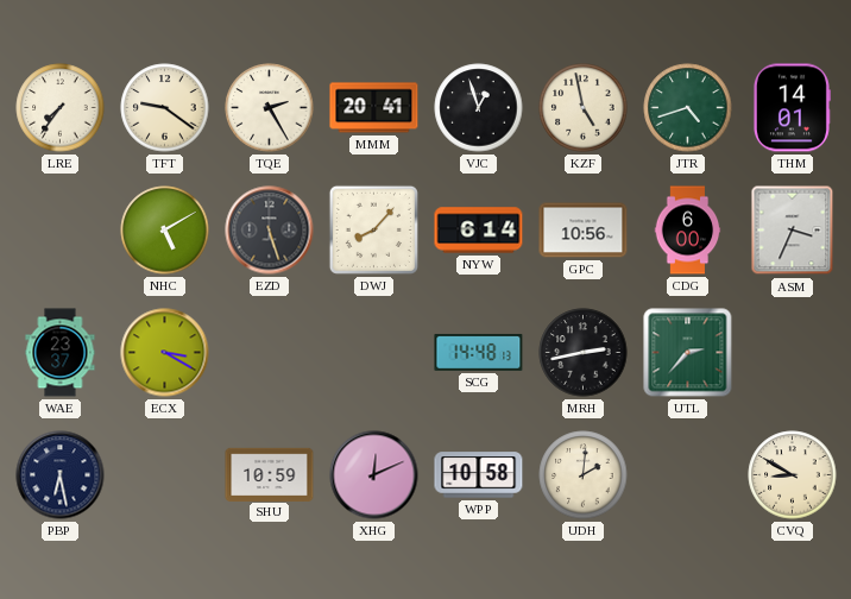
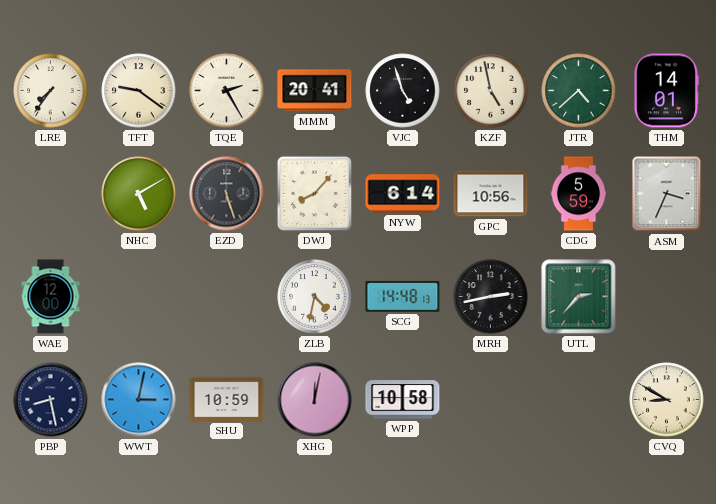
VJC: 12:57 -> 4:57 (403, 91)
JTR: 4:42 -> 4:38 (579, 91)
CDG: 6:00 -> 5:59 (579, 194)
WAE: 23:37 -> 12:00 (51, 297)
ECX: 3:20 -> none (165, 353)
ZLB: none -> 4:32 (315, 297)
PBP: 6:28 -> 8:28 (51, 400)
WWT: none -> 3:02 (139, 400)
XHG: 12:11 -> 12:02 (315, 400)
UDH: 2:01 -> none (584, 475)
